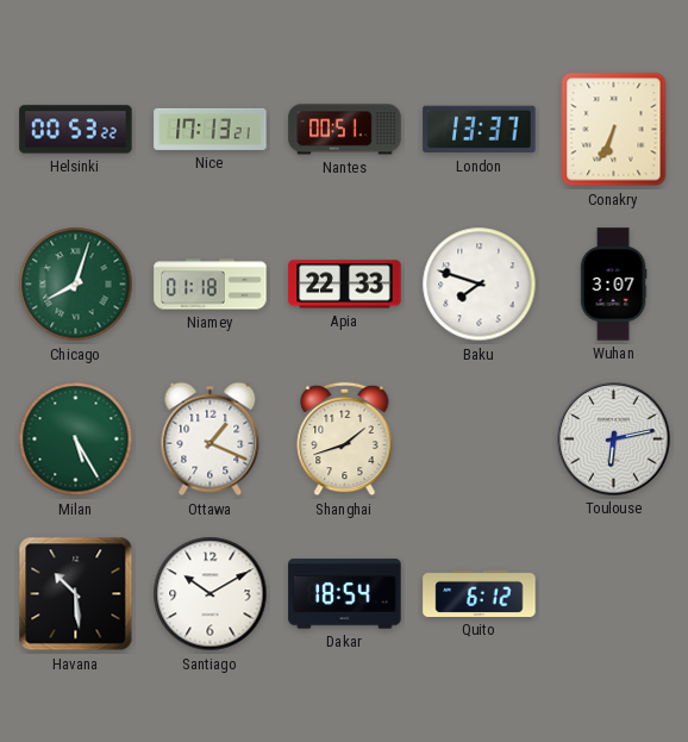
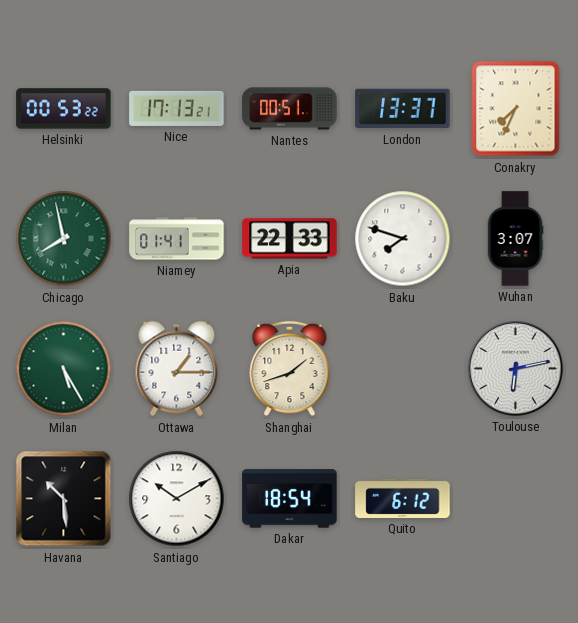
Conakry: 6:34 -> 7:34 (516, 109)
Chicago: 8:03 -> 7:58 (64, 239)
Niamey: 01:18 -> 01:41 (177, 239)
Ottawa: 1:19 -> 1:15 (177, 369)
